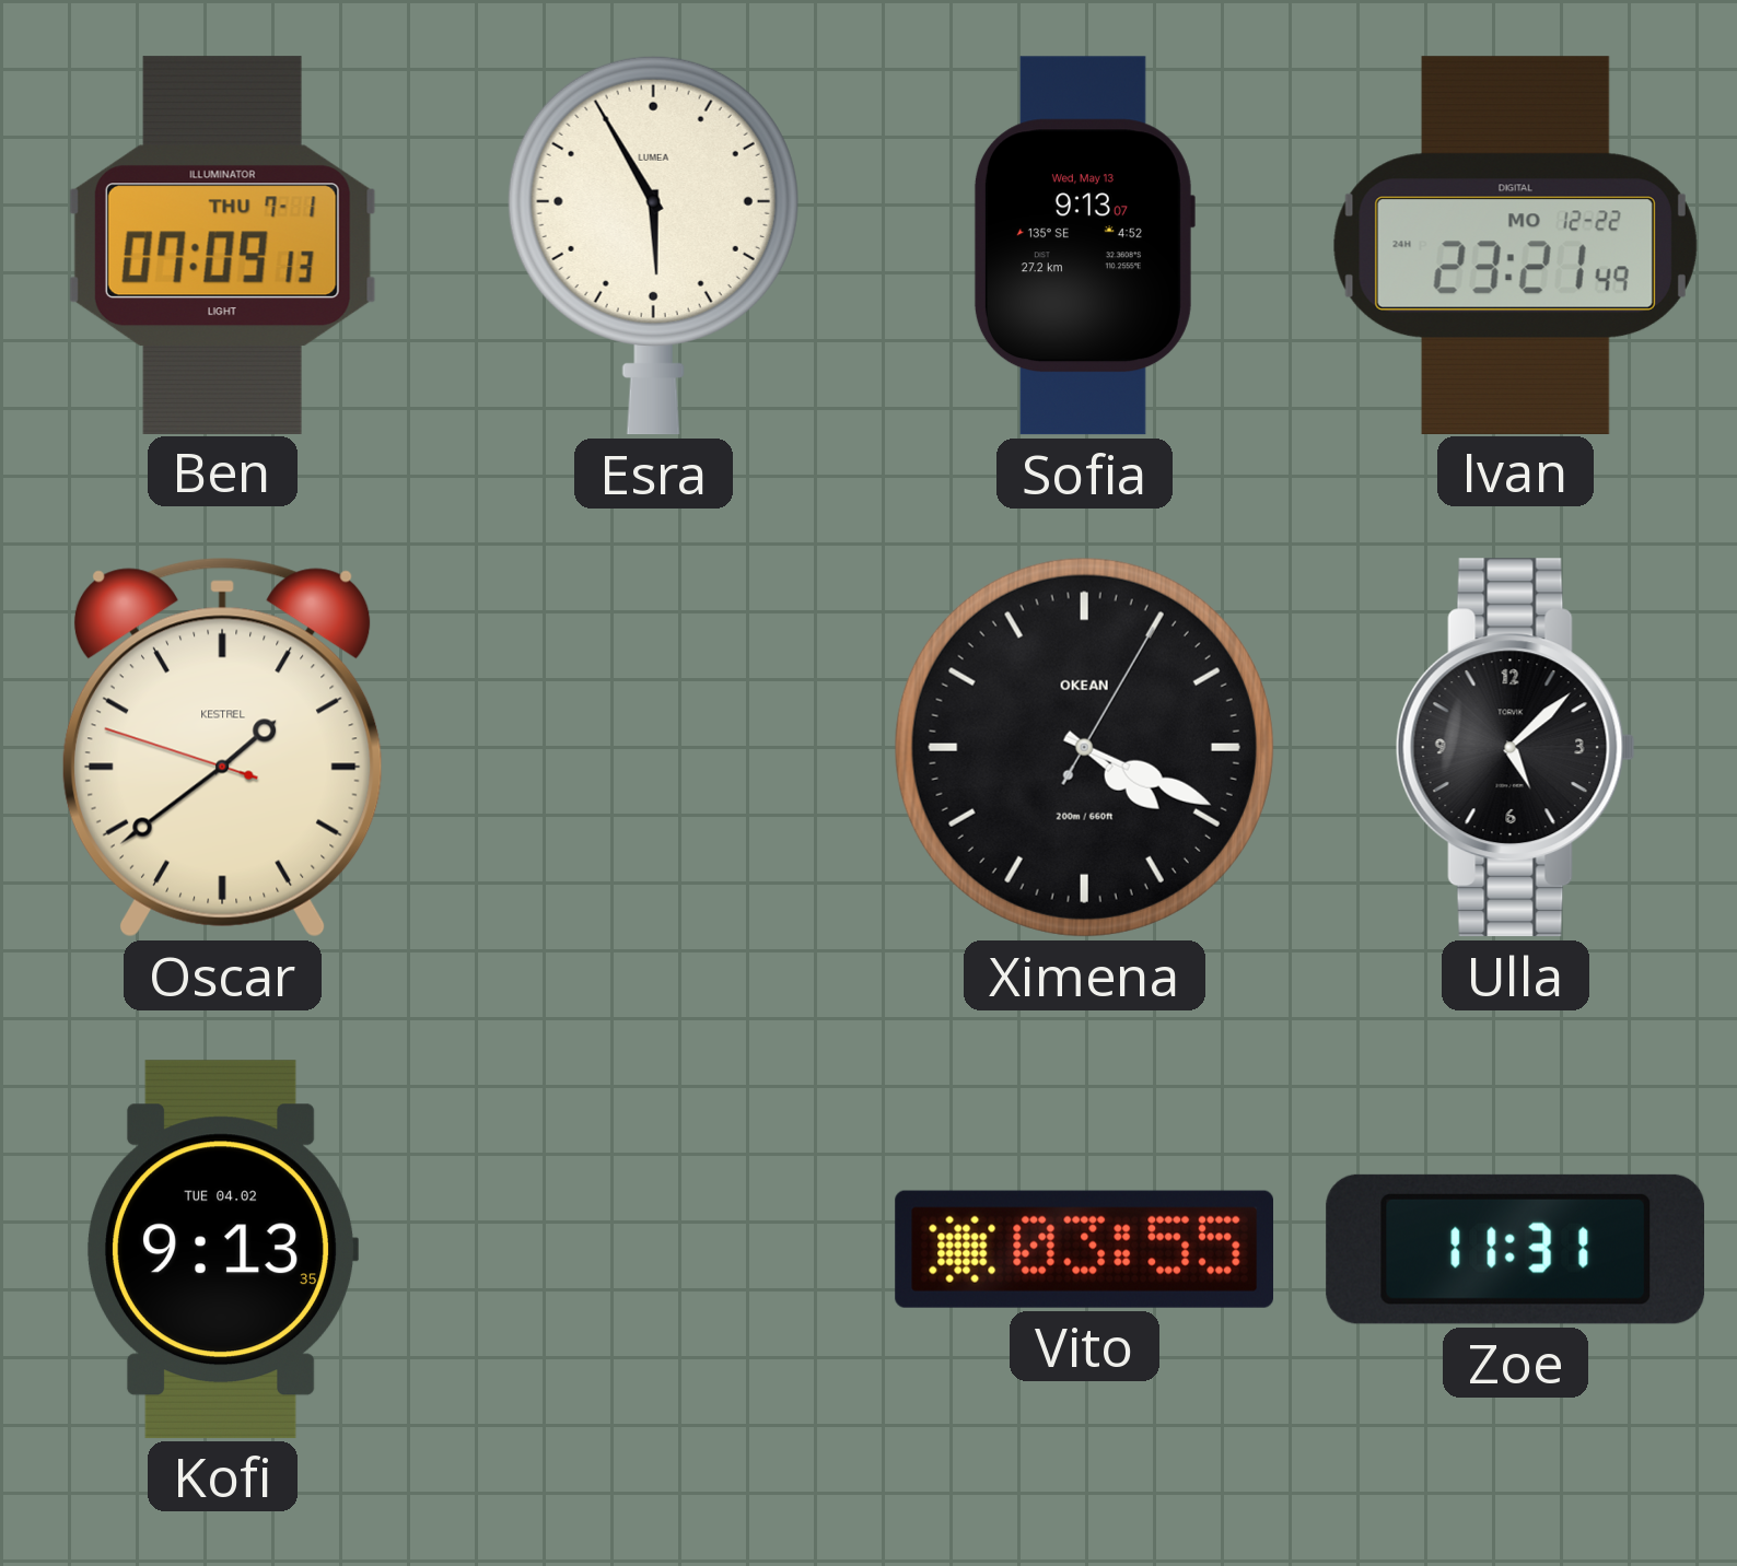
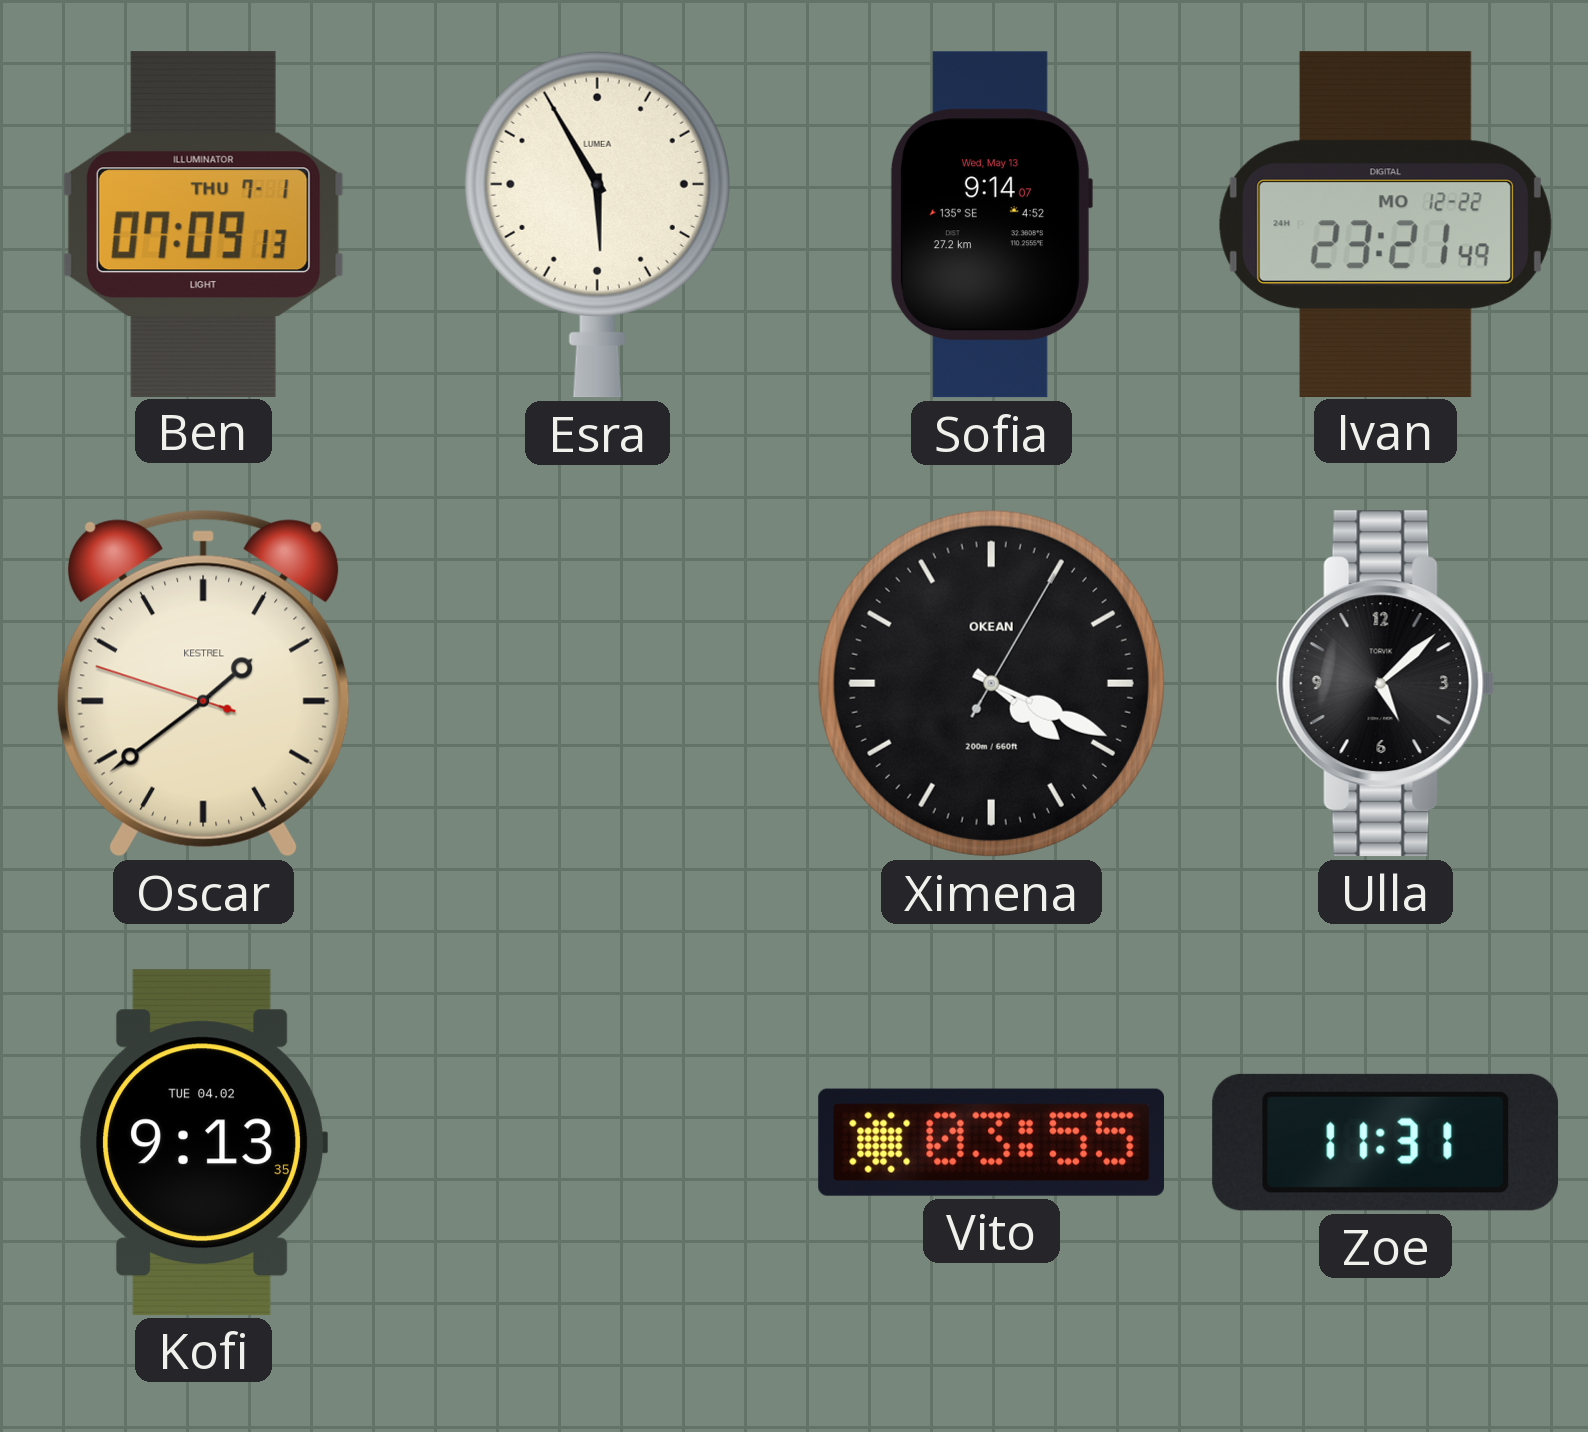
Sofia: 9:13 -> 9:14 (991, 225)
